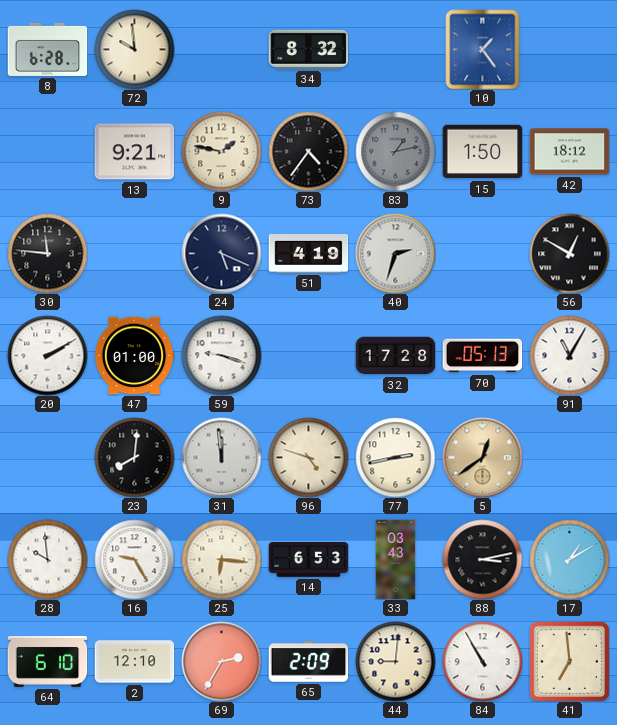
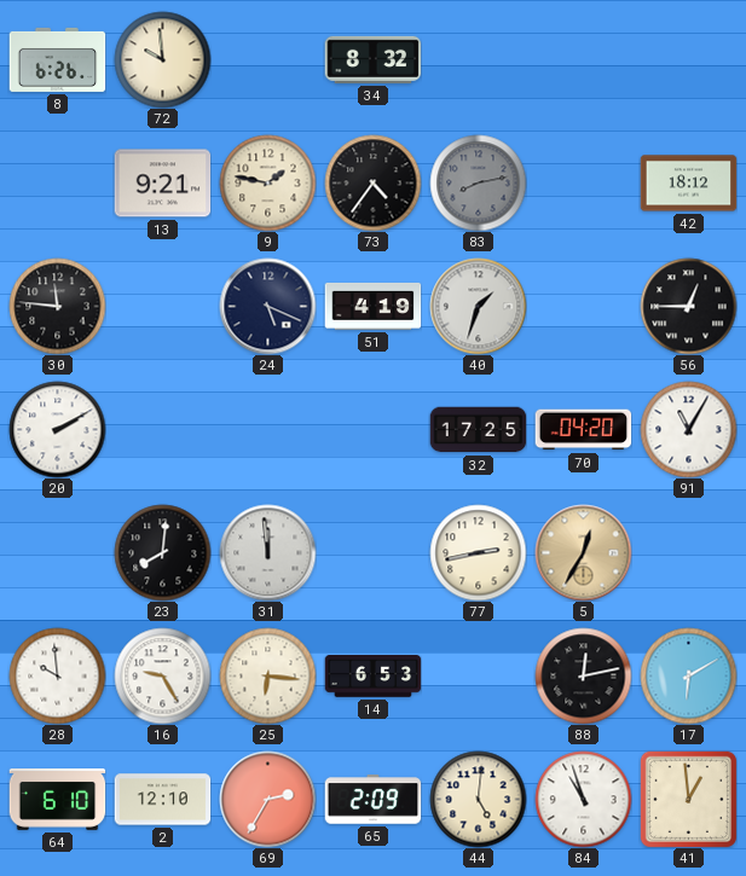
8: 6:28 -> 6:26 (57, 59)
10: 1:24 -> none (483, 49)
83: 1:13 -> 8:13 (478, 182)
15: 1:50 -> none (482, 152)
40: 2:33 -> 1:33 (478, 306)
56: 12:50 -> 12:45 (688, 306)
47: 01:00 -> none (134, 356)
59: 9:18 -> none (221, 355)
32: 17:28 -> 17:25 (478, 430)
70: 05:13 -> 04:20 (583, 430)
96: 4:48 -> none (308, 457)
5: 12:39 -> 12:35 (583, 552)
33: 03:43 -> none (396, 559)
88: 3:13 -> 12:13 (583, 675)
17: 1:10 -> 6:10 (688, 675)
44: 9:01 -> 5:01 (478, 799)
84: 10:55 -> 10:57 (583, 799)
41: 6:59 -> 12:59 (688, 799)
